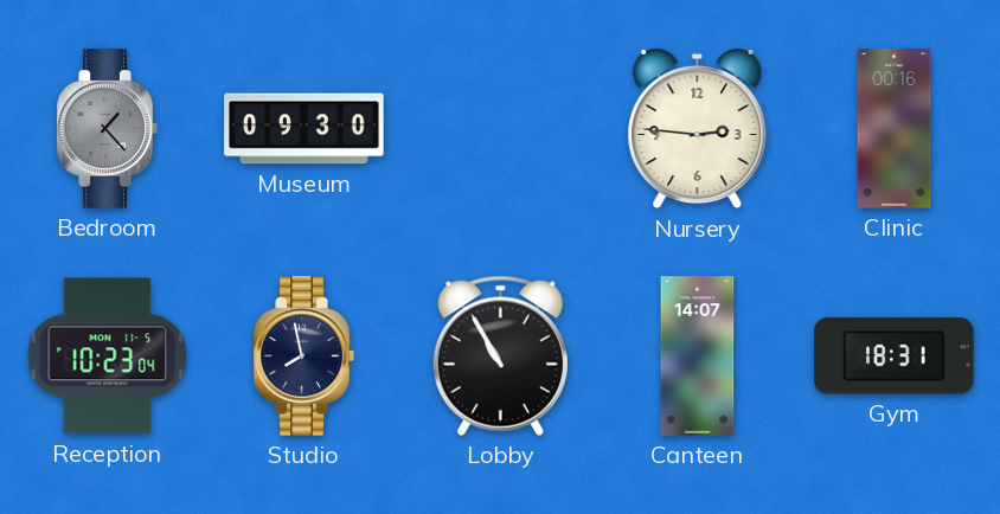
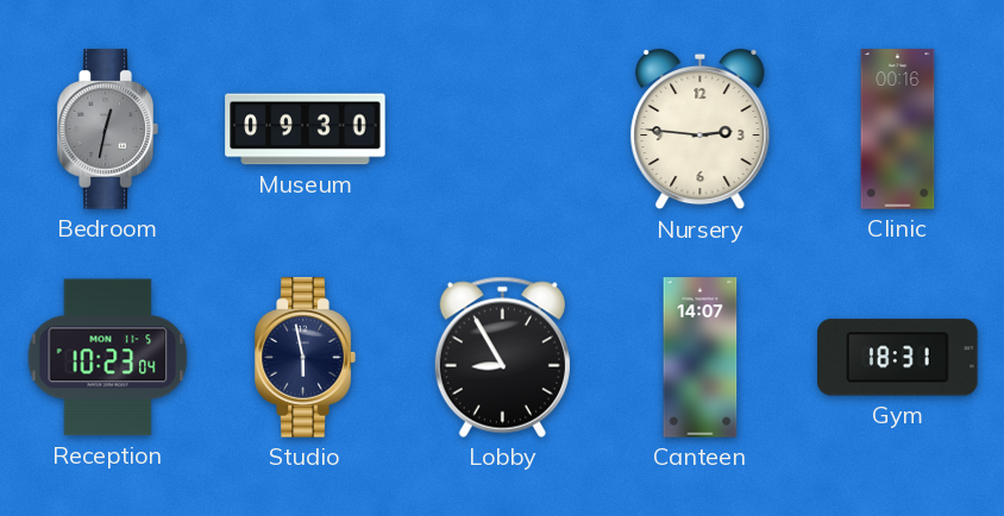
Bedroom: 1:23 -> 12:32 (107, 130)
Studio: 7:58 -> 5:58 (305, 358)
Lobby: 10:55 -> 8:55 (502, 357)
